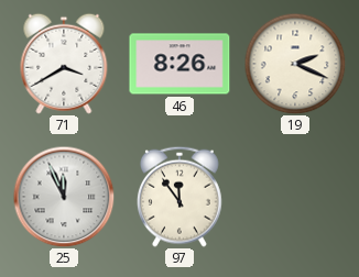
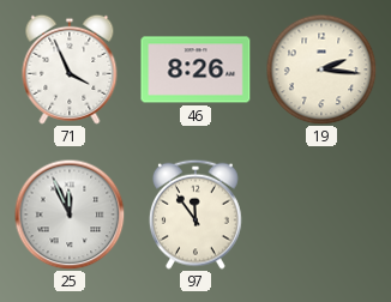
71: 3:40 -> 3:56 (70, 70)
19: 2:19 -> 2:16 (321, 70)
